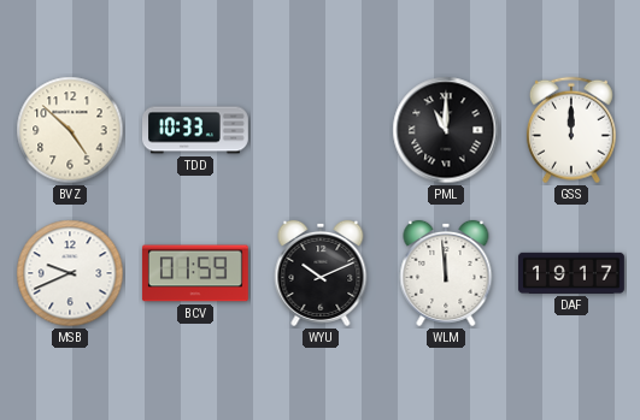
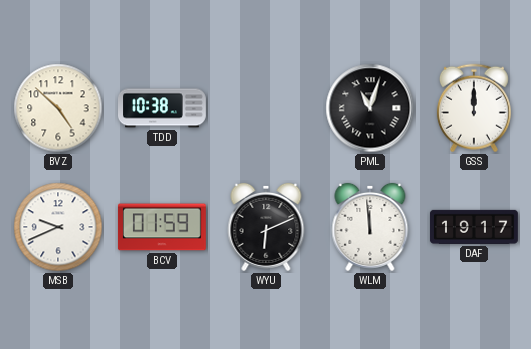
TDD: 10:33 -> 10:38 (163, 108)
PML: 11:00 -> 11:03 (370, 108)
WYU: 10:11 -> 6:11 (266, 227)
